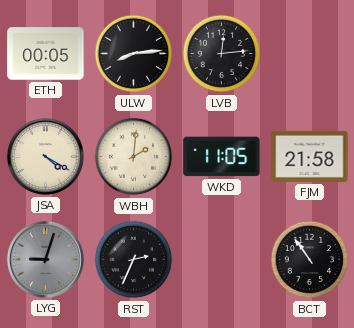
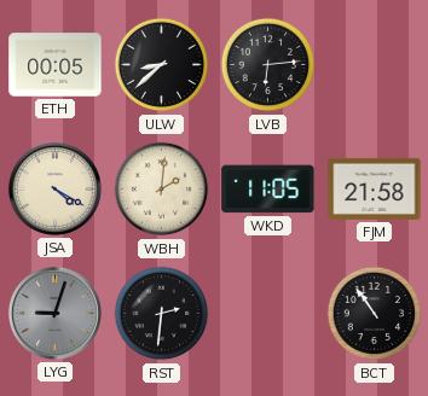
ULW: 8:14 -> 8:38 (162, 65)
LVB: 12:14 -> 6:14 (268, 65)
RST: 2:34 -> 2:31 (162, 314)
